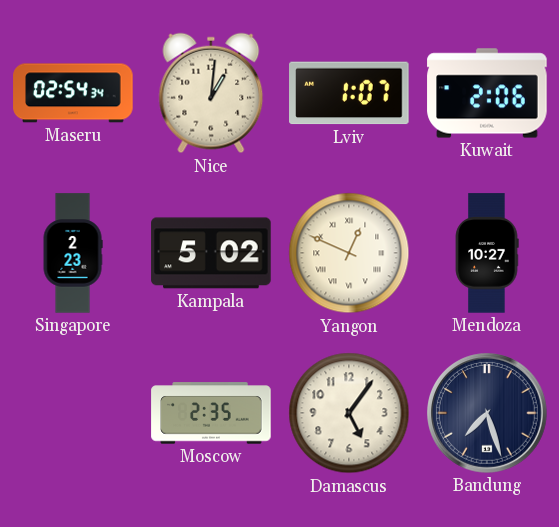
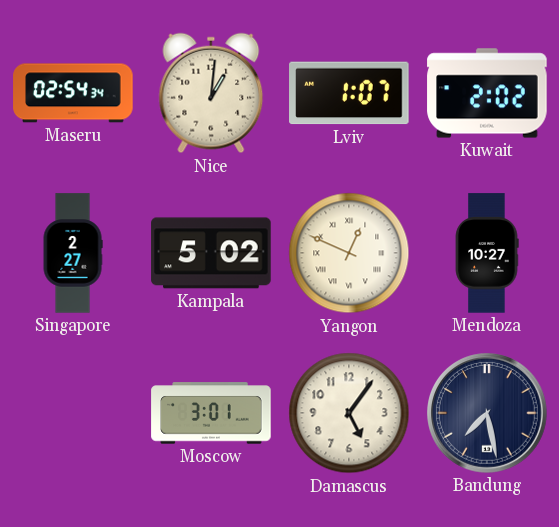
Kuwait: 2:06 -> 2:02 (487, 93)
Singapore: 2:23 -> 2:27 (73, 253)
Moscow: 2:35 -> 3:01 (211, 413)
Bandung: 7:27 -> 7:28 (488, 414)
